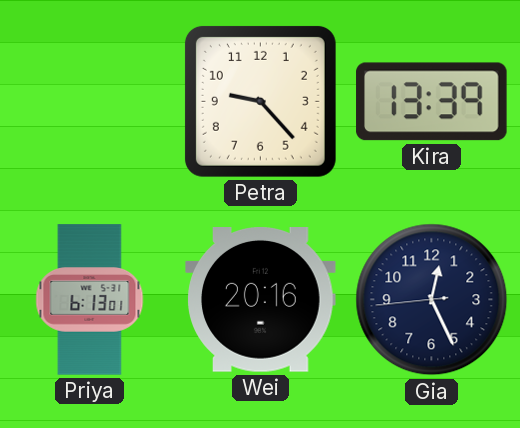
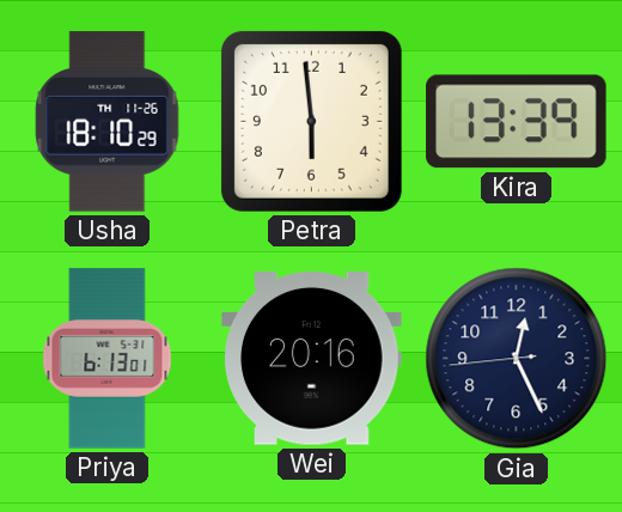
Usha: none -> 18:10 (108, 122)
Petra: 9:23 -> 5:59 (311, 121)
